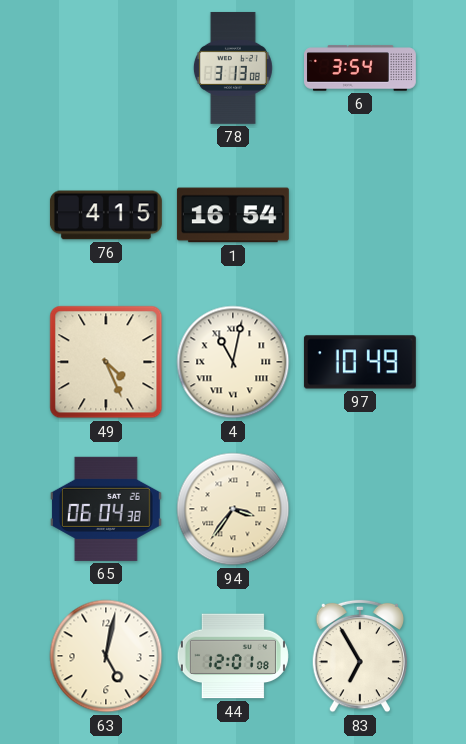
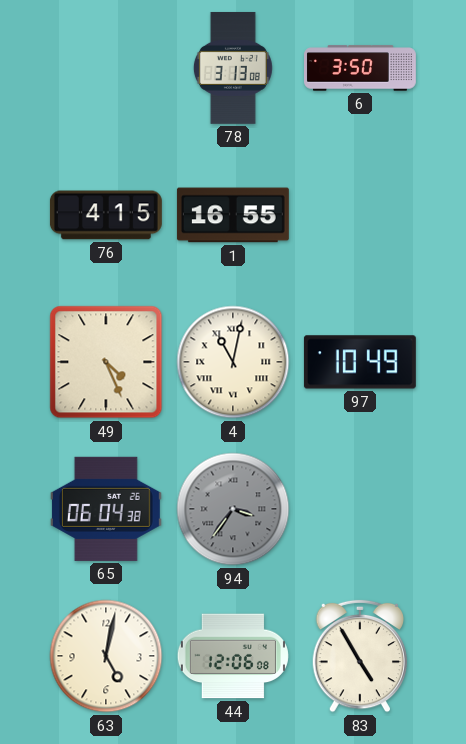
6: 3:54 -> 3:50 (361, 68)
1: 16:54 -> 16:55 (233, 215)
94 dial: cream -> grey (233, 509)
44: 12:01 -> 12:06 (233, 656)
83: 6:55 -> 4:55 (360, 656)
